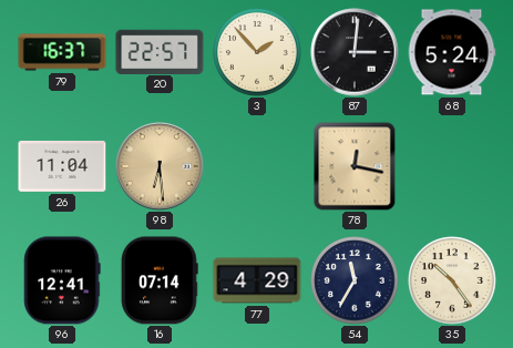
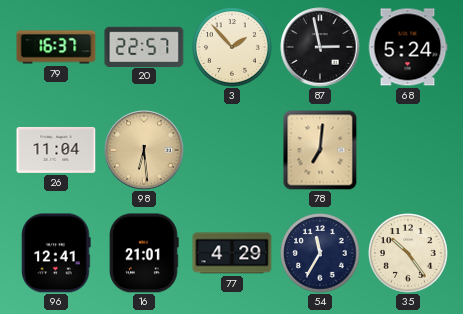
87: 3:01 -> 2:58 (320, 47)
78: 12:17 -> 7:01 (320, 150)
16: 07:14 -> 21:01 (144, 253)
